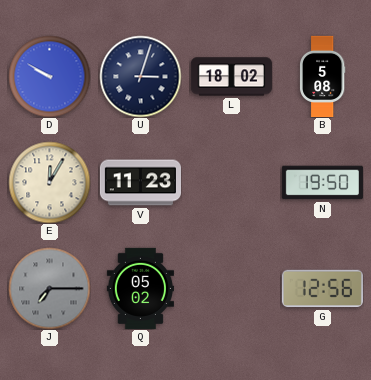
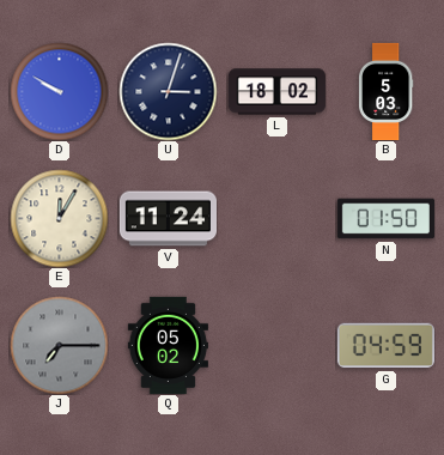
B: 5:08 -> 5:03 (385, 91)
V: 11:23 -> 11:24 (168, 219)
N: 19:50 -> 01:50 (385, 219)
G: 12:56 -> 04:59 (385, 346)
